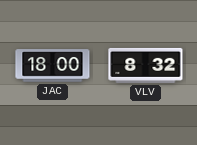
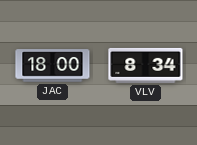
VLV: 8:32 -> 8:34 (146, 65)
